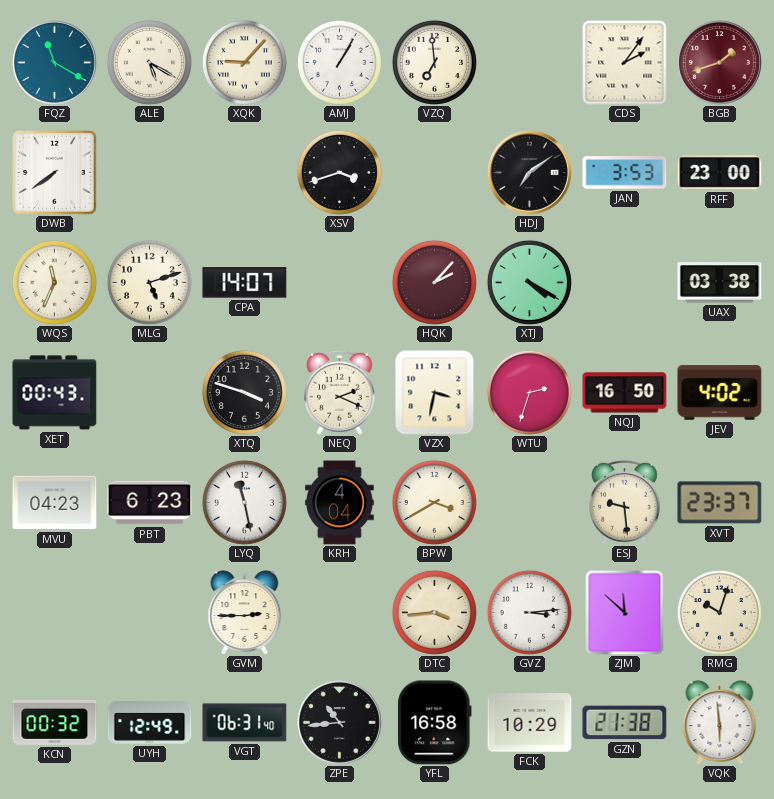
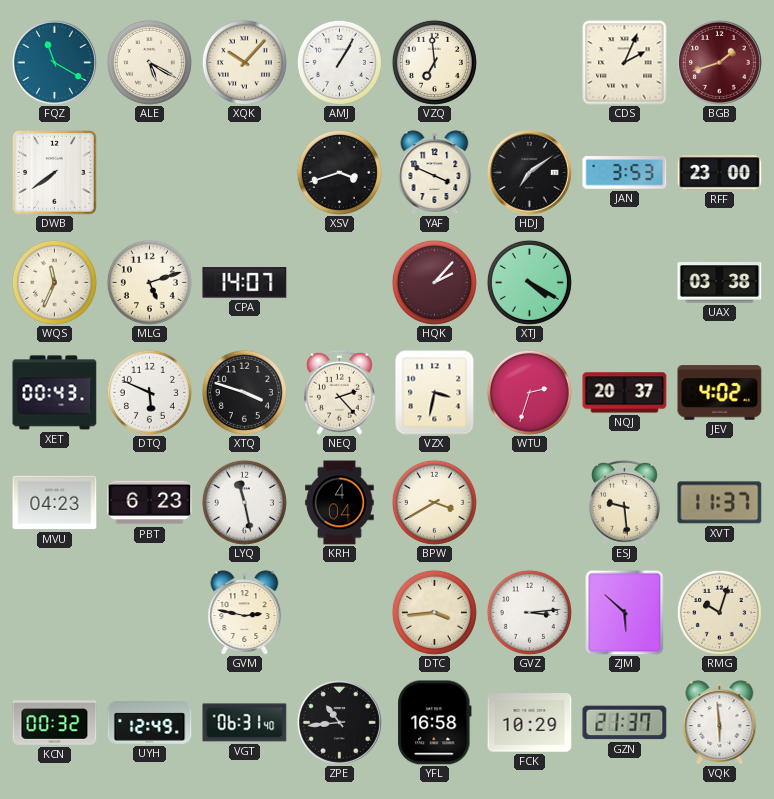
XQK: 9:07 -> 10:07 (244, 62)
CDS: 2:06 -> 2:04 (625, 63)
YAF: none -> 3:49 (435, 173)
DTQ: none -> 5:49 (149, 392)
NEQ: 2:19 -> 2:23 (340, 392)
NQJ: 16:50 -> 20:37 (625, 393)
XVT: 23:37 -> 11:37 (720, 503)
GVM: 2:45 -> 2:47 (245, 613)
ZJM: 11:52 -> 5:52 (625, 612)
GZN: 21:38 -> 21:37 (625, 723)
